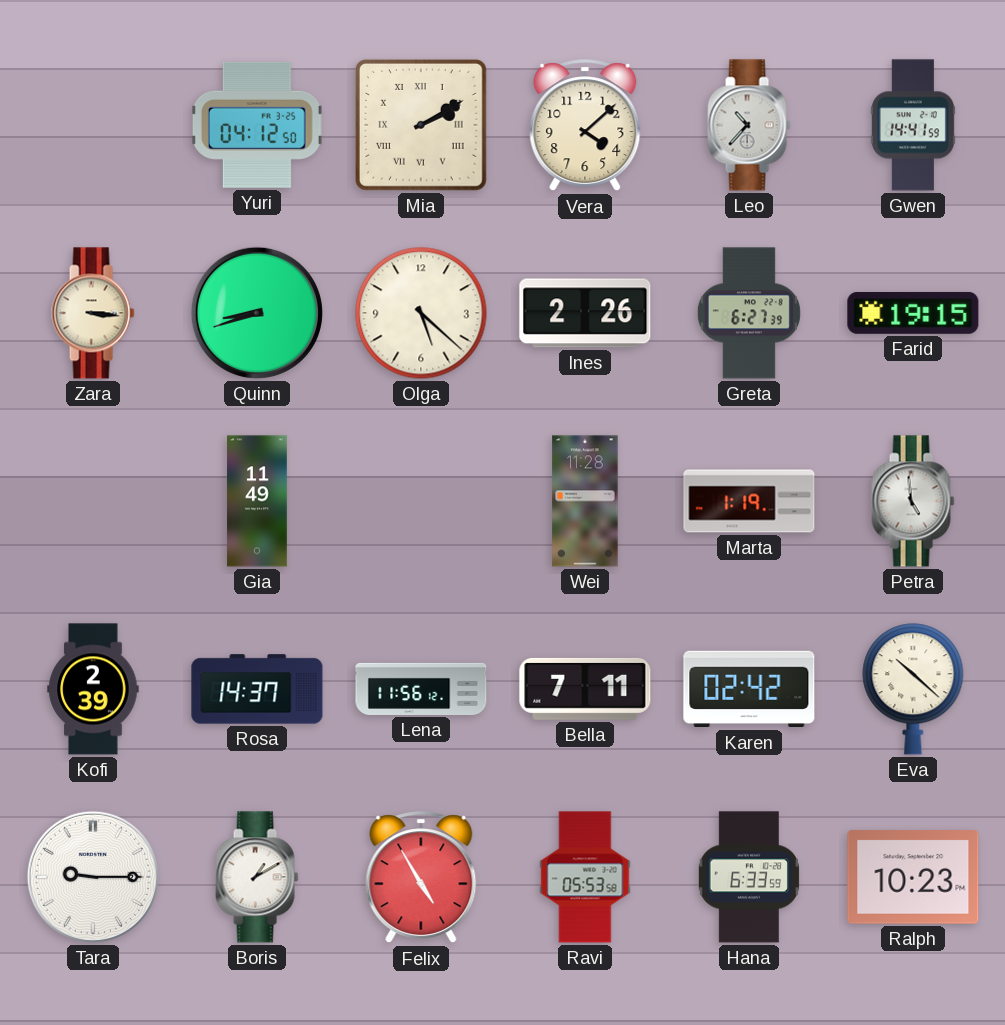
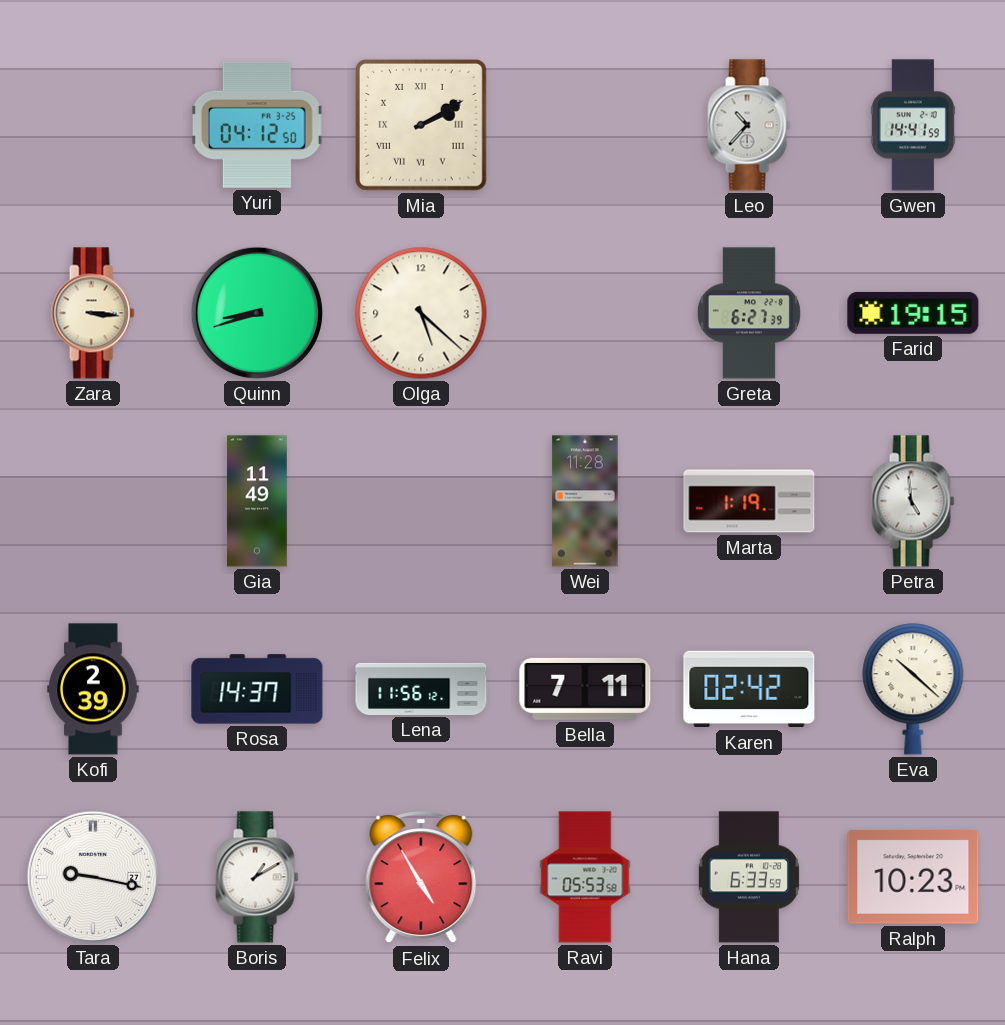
Vera: 4:08 -> none (585, 126)
Ines: 2:26 -> none (585, 313)
Tara: 9:15 -> 9:17 (93, 877)
